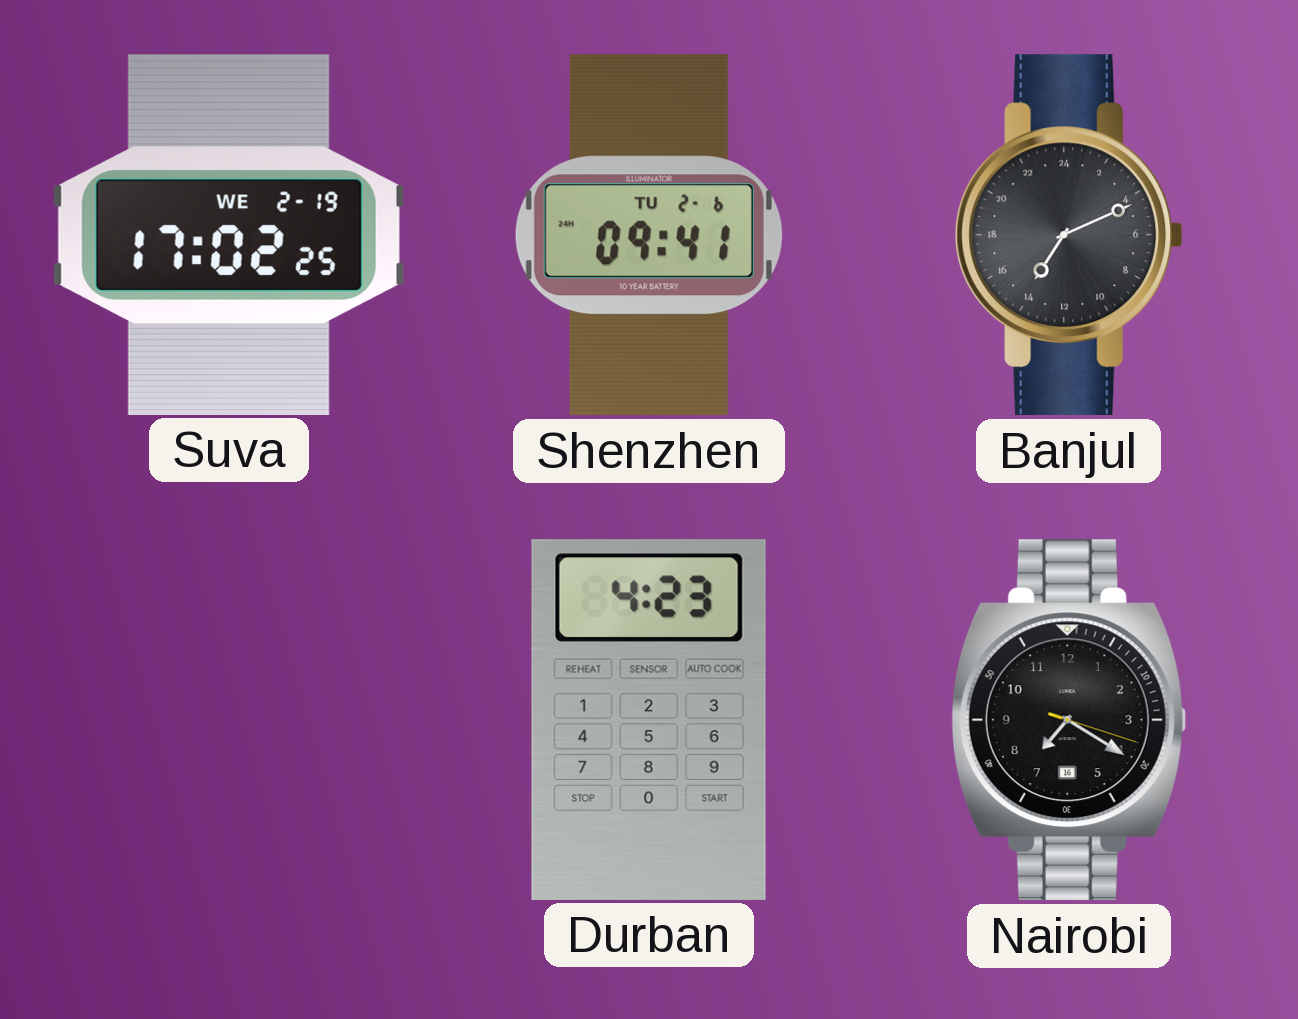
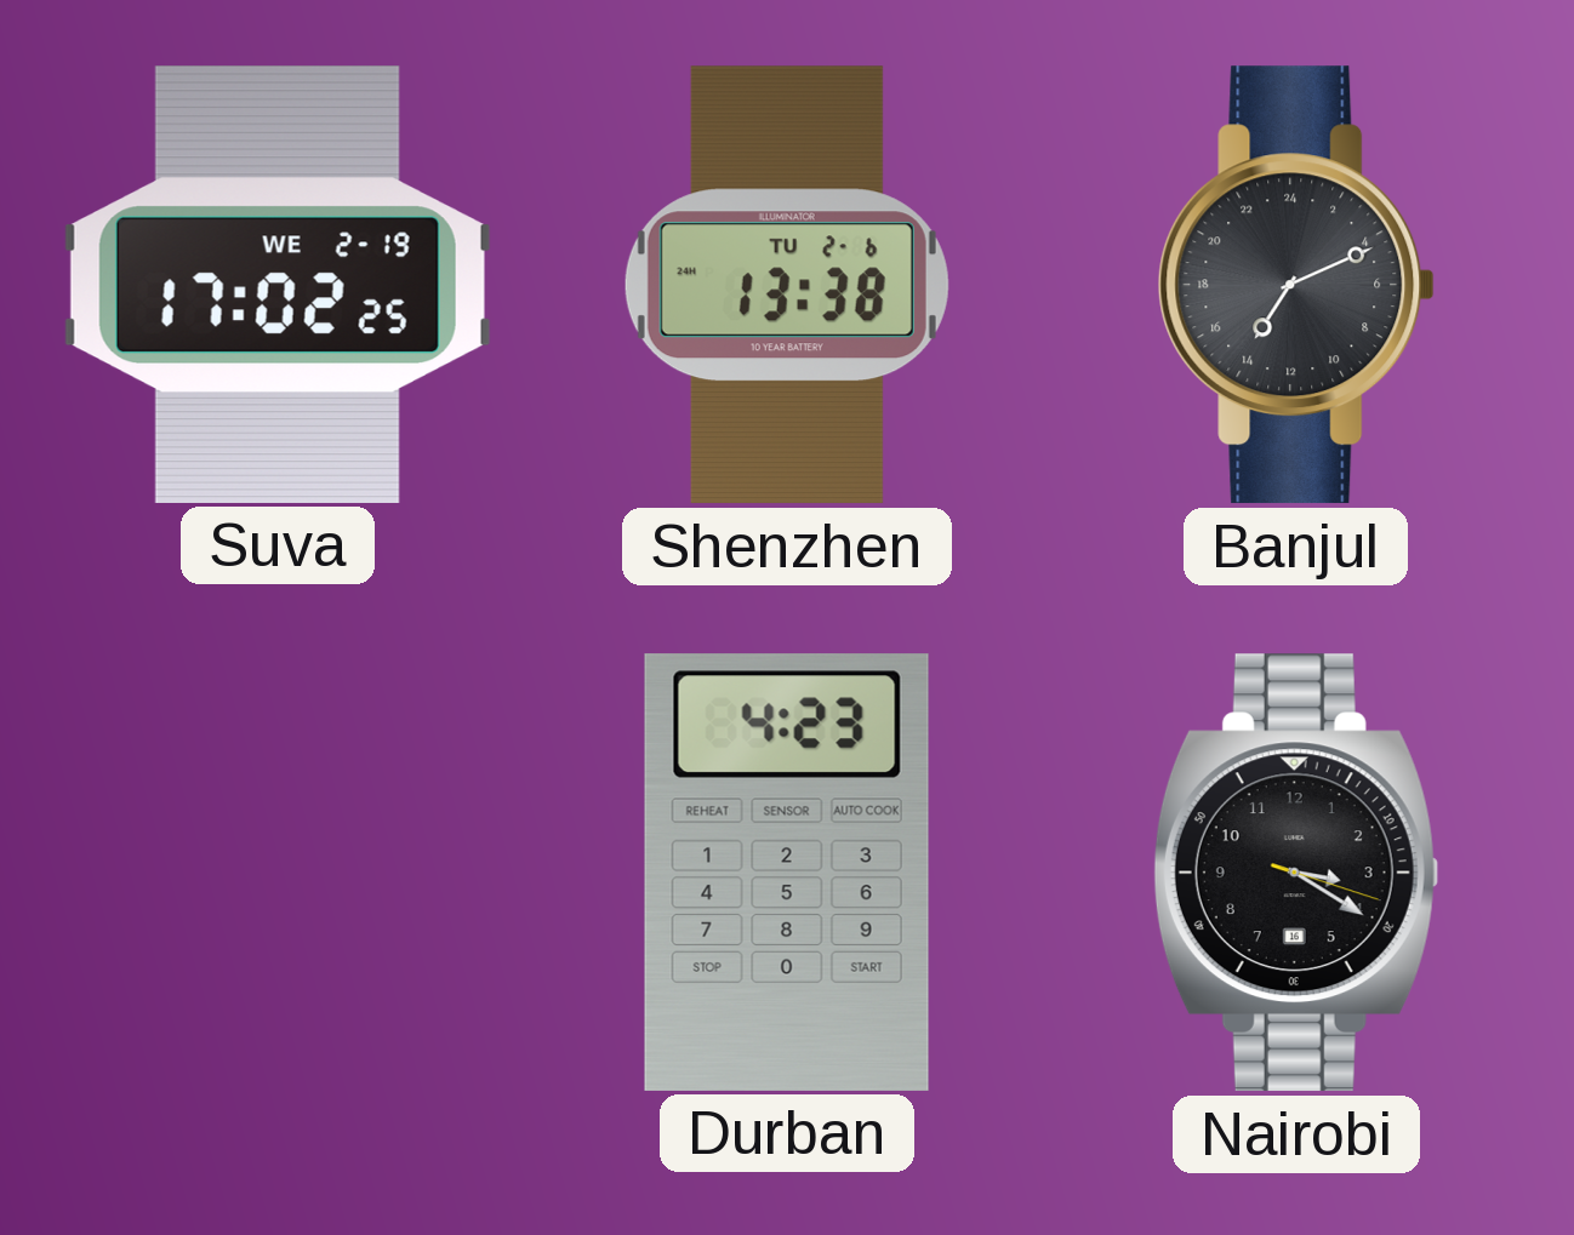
Shenzhen: 09:41 -> 13:38 (787, 285)
Nairobi: 7:20 -> 3:20 (1295, 873)
